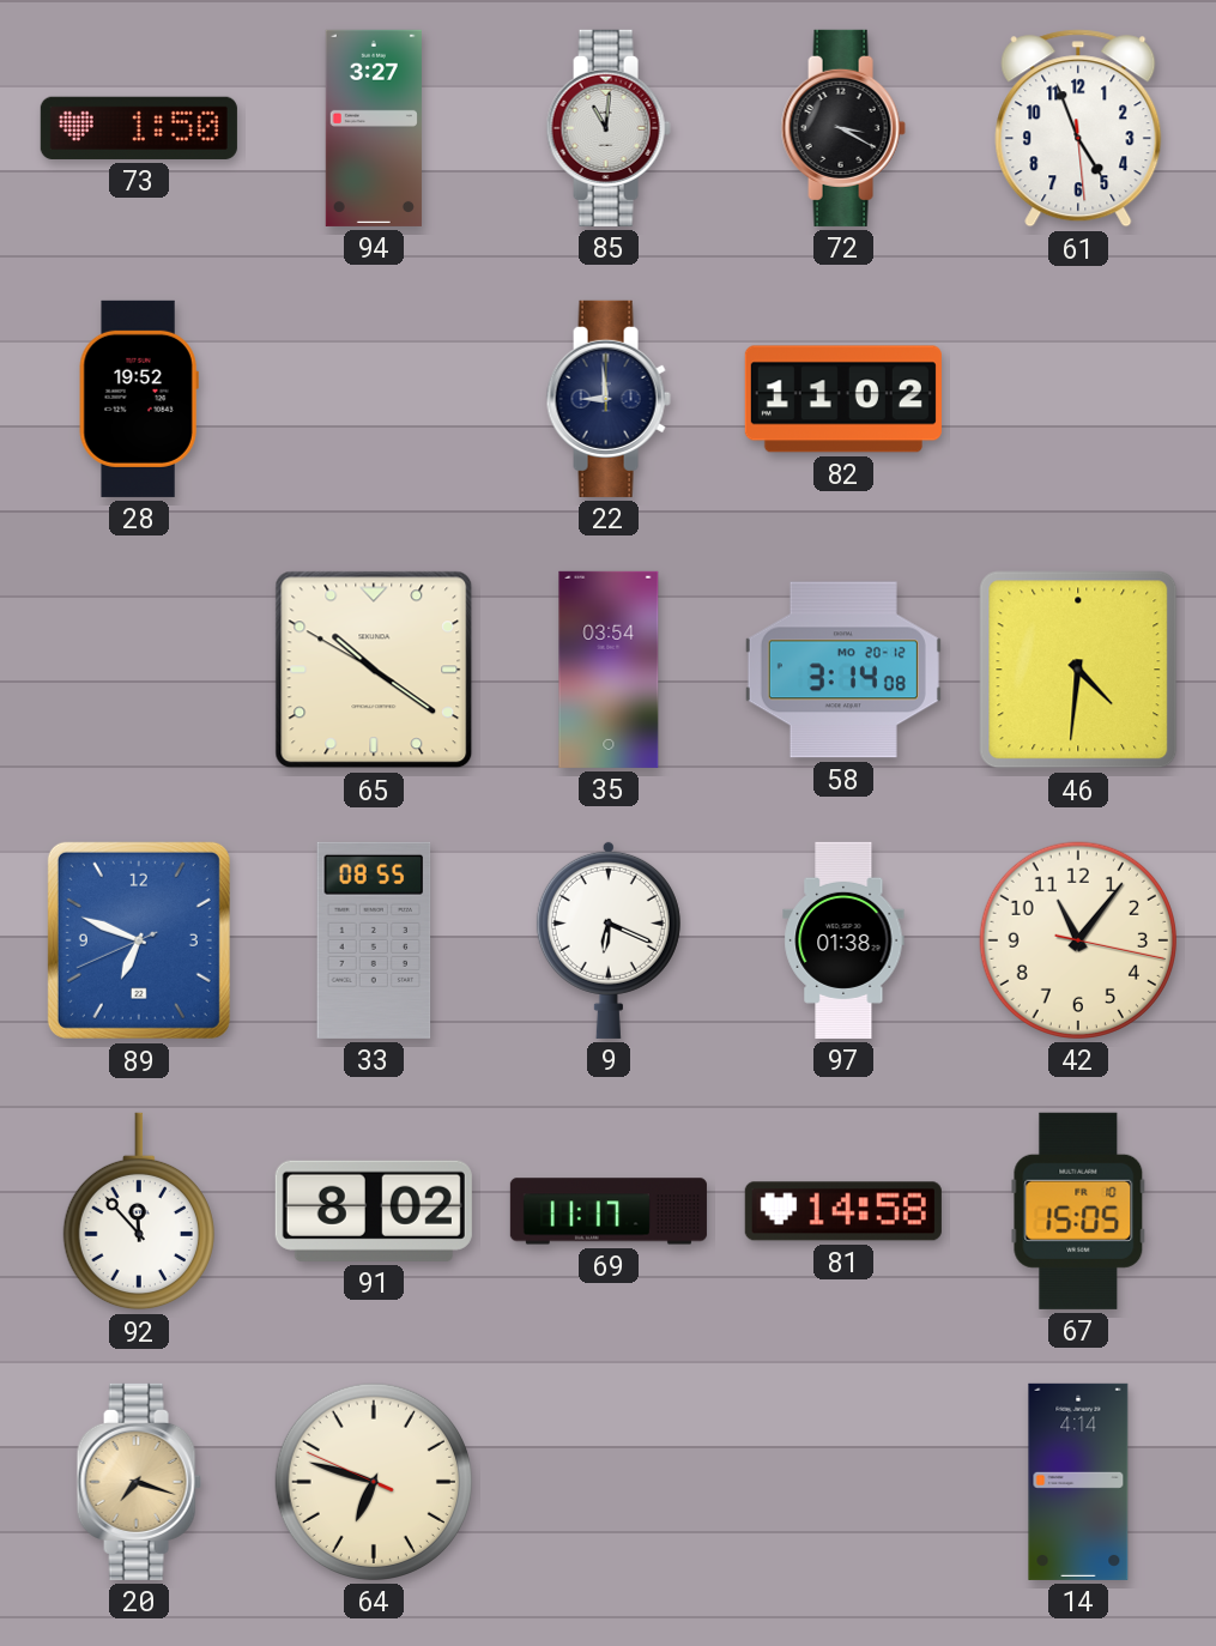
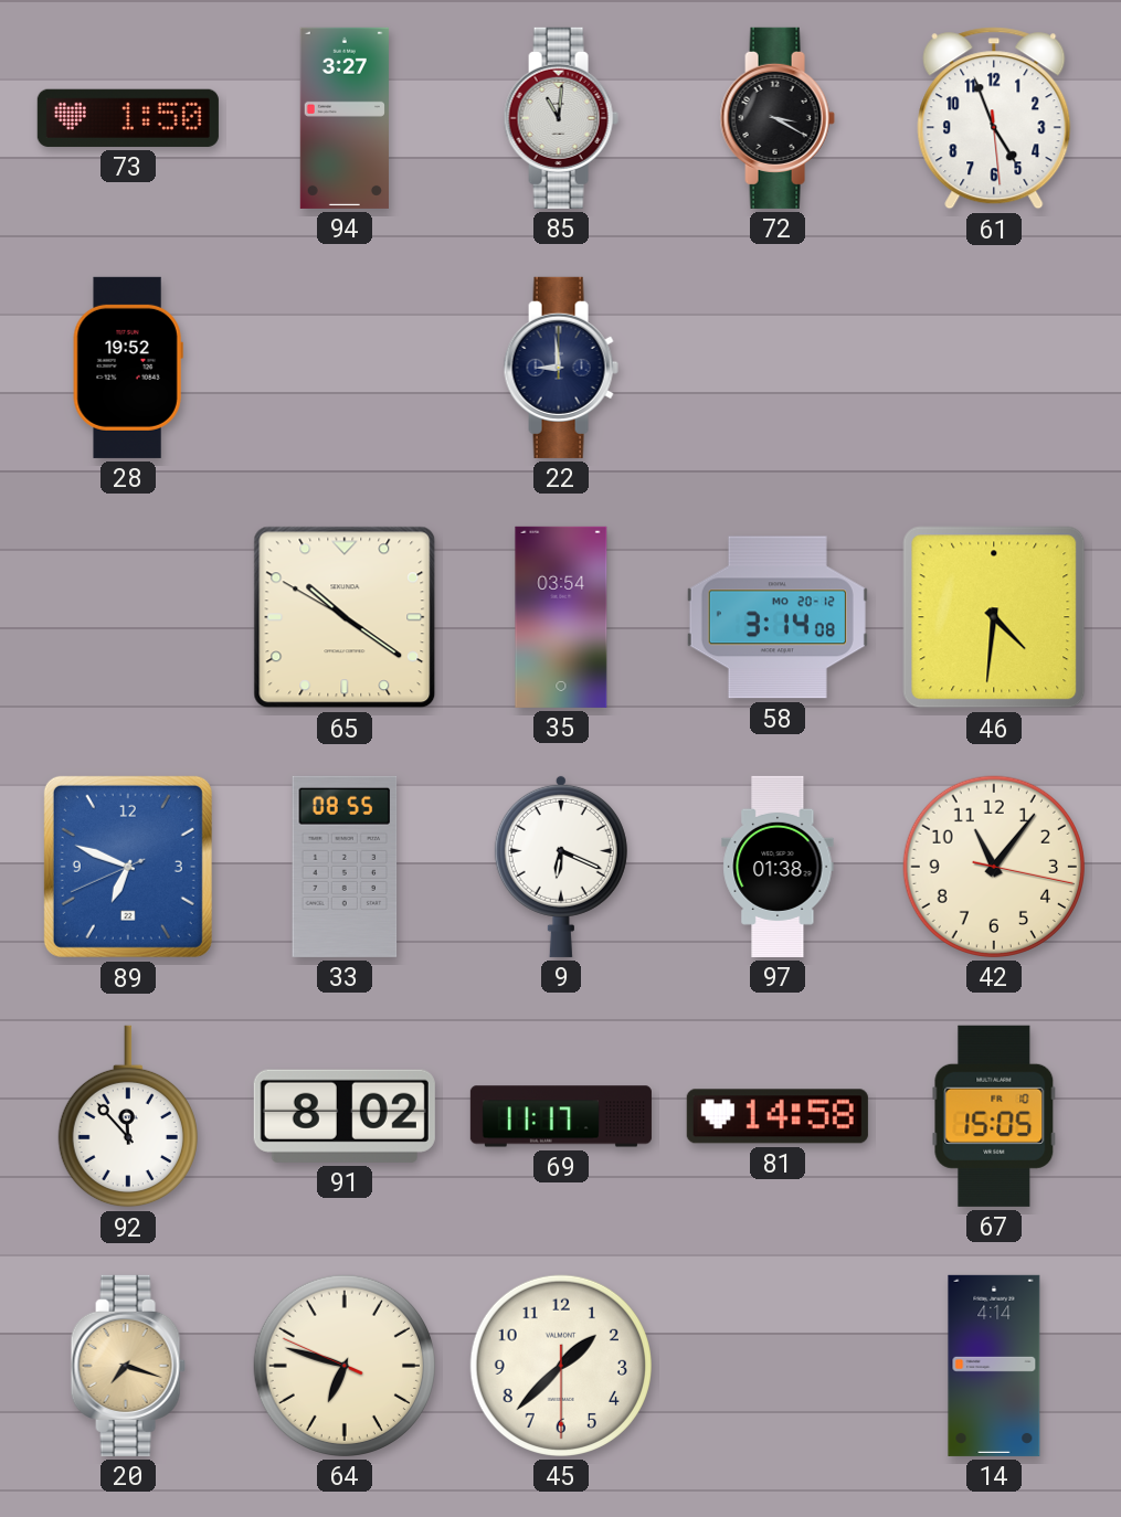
82: 11:02 -> none (843, 399)
45: none -> 1:37 (561, 1366)
